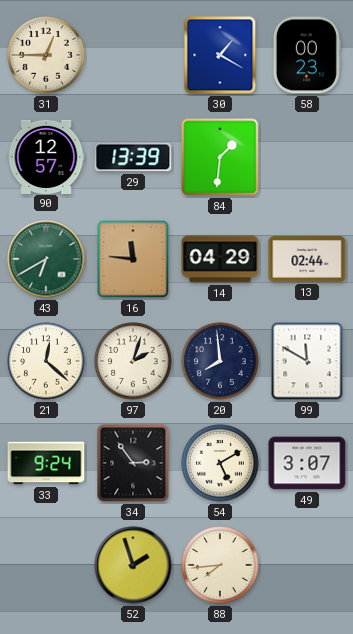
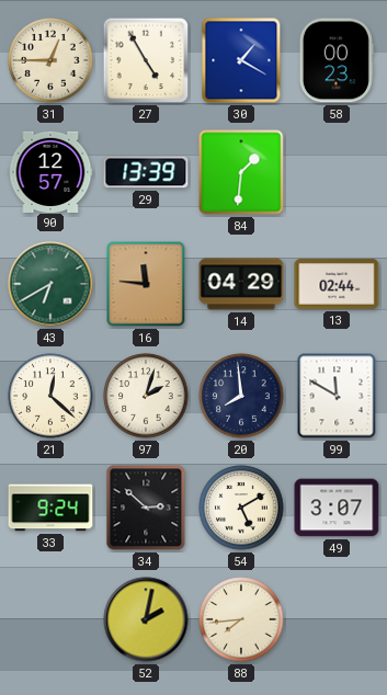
27: none -> 4:55 (146, 60)
34: 2:54 -> 2:52 (146, 508)
52: 1:57 -> 2:02 (146, 619)
